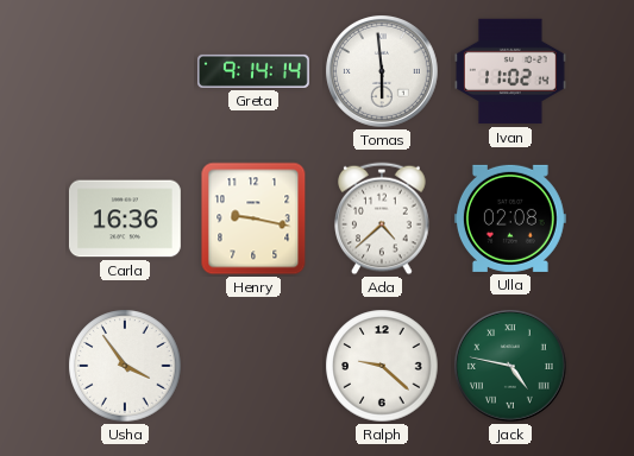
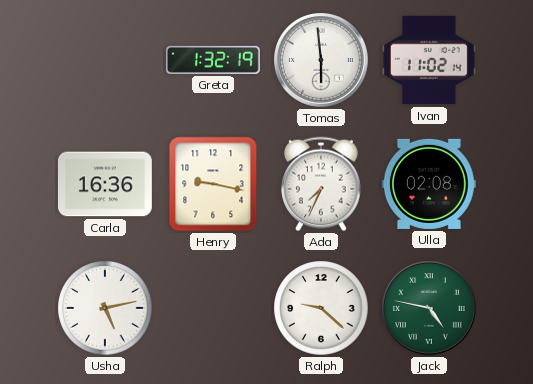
Greta: 9:14 -> 1:32 (214, 60)
Ada: 4:38 -> 7:34 (321, 184)
Usha: 3:54 -> 5:13 (105, 308)
